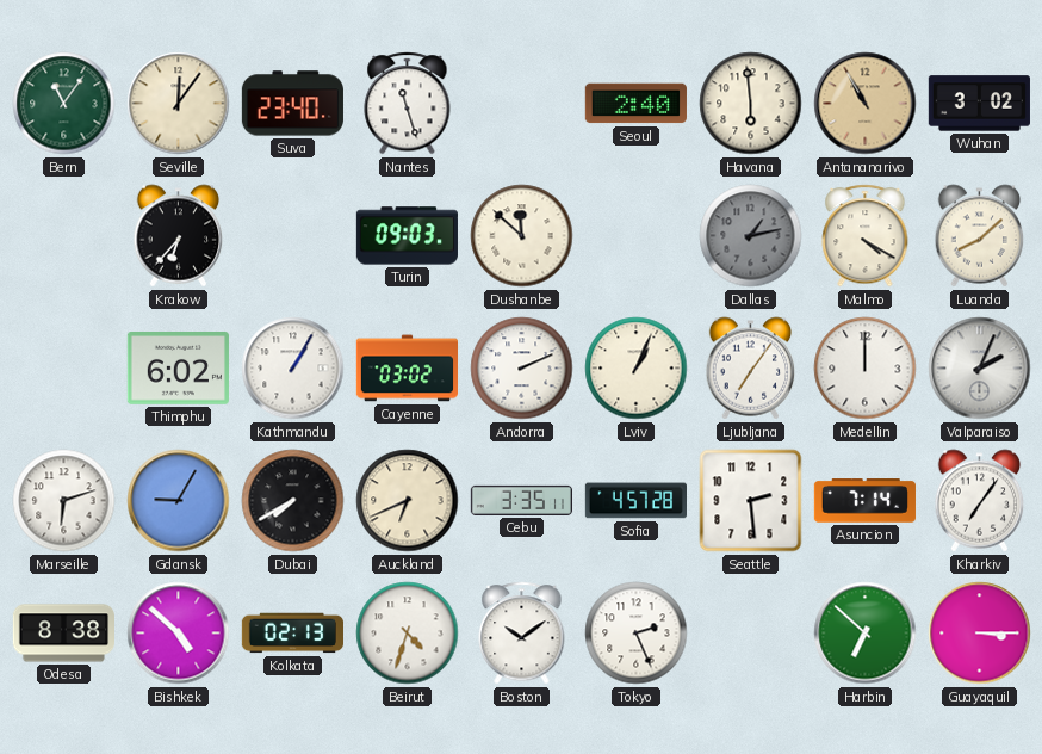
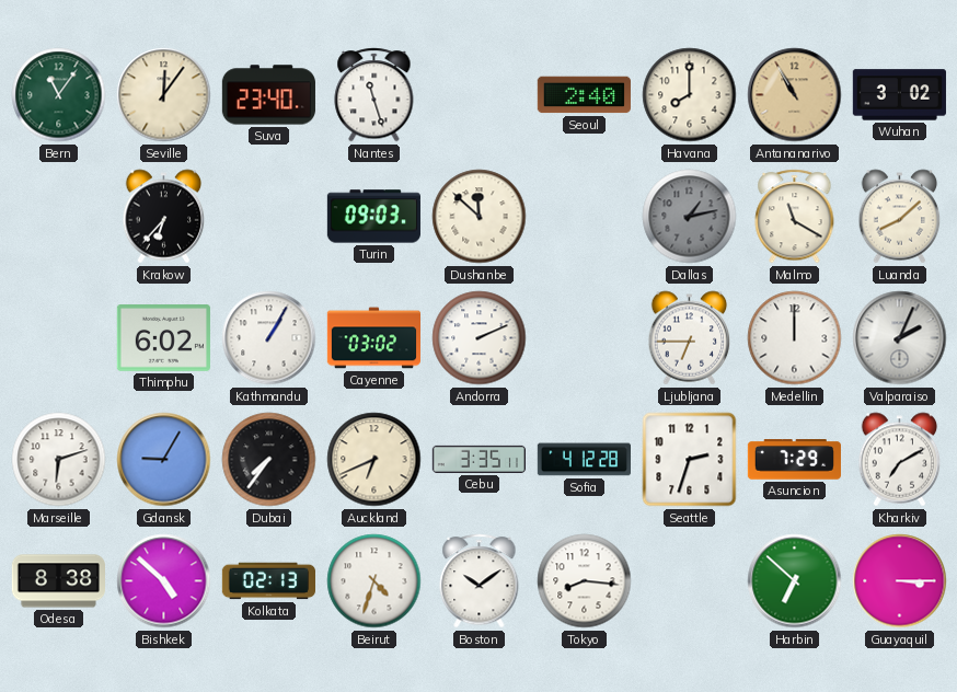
Havana: 5:59 -> 8:00 (690, 95)
Malmo: 4:20 -> 11:20 (795, 217)
Lviv: 1:04 -> none (637, 369)
Ljubljana: 7:06 -> 6:45 (690, 338)
Dubai: 7:40 -> 7:36 (269, 460)
Sofia: 4:57 -> 4:12 (584, 460)
Seattle: 2:29 -> 2:33 (690, 460)
Asuncion: 7:14 -> 7:29 (794, 460)
Kharkiv: 7:06 -> 7:10 (900, 460)
Tokyo: 2:26 -> 8:16 (585, 581)
